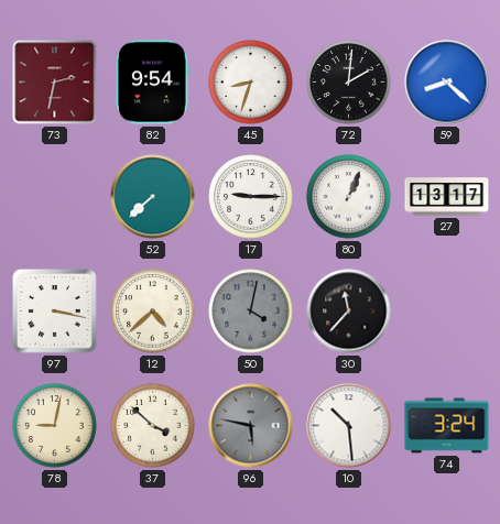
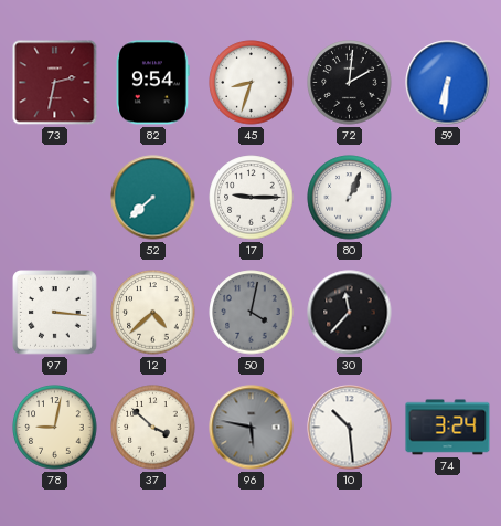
59: 8:22 -> 6:31 (448, 83)
27: 13:17 -> none (447, 197)
97: 3:17 -> 3:16 (55, 313)
